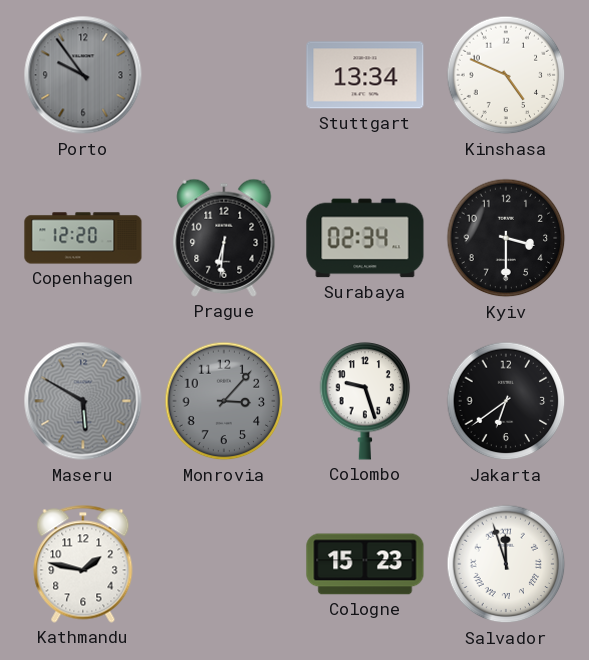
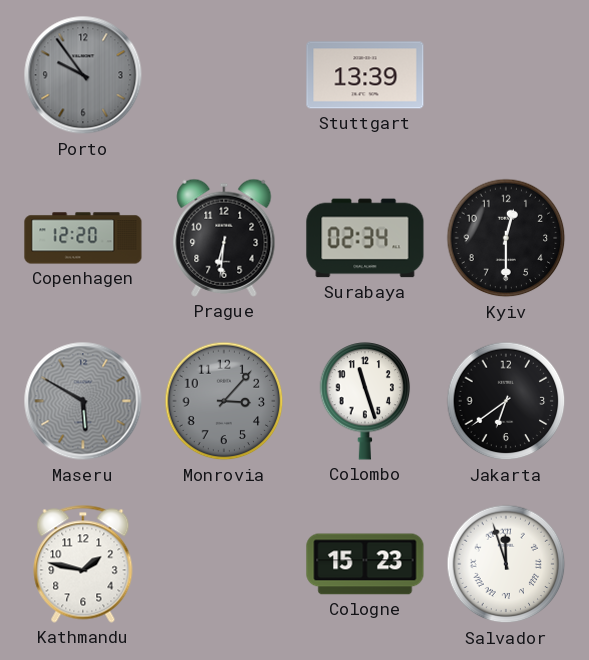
Stuttgart: 13:34 -> 13:39 (365, 75)
Kinshasa: 4:49 -> none (506, 75)
Kyiv: 3:30 -> 12:30 (506, 238)
Colombo: 9:27 -> 11:27 (365, 401)
